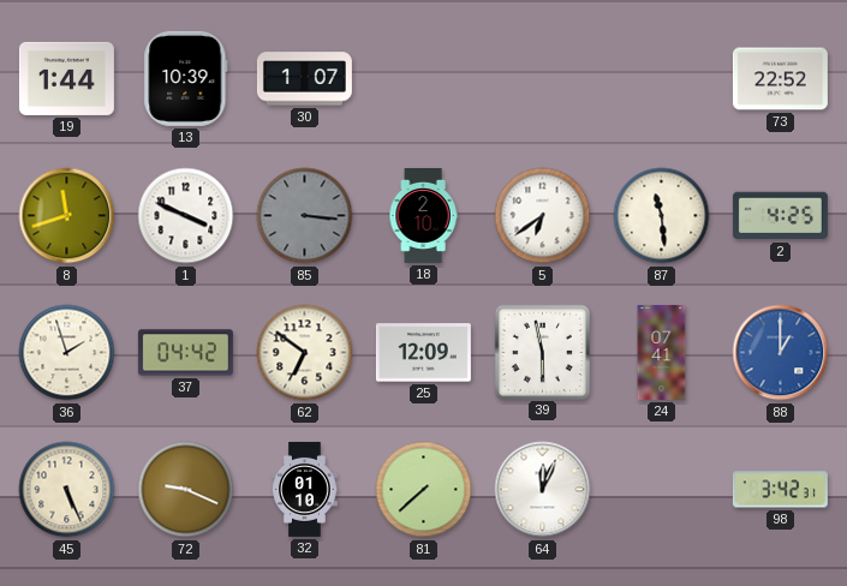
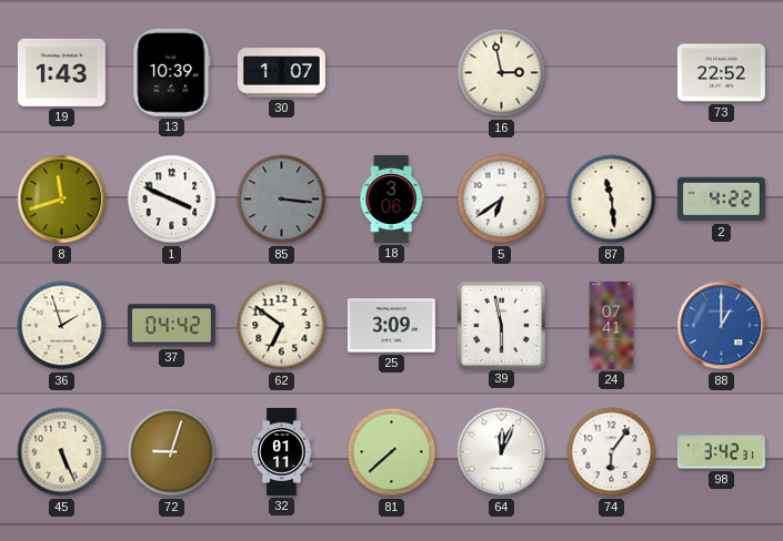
19: 1:44 -> 1:43 (61, 72)
16: none -> 2:58 (502, 73)
18: 2:10 -> 3:06 (391, 198)
2: 4:25 -> 4:22 (721, 200)
25: 12:09 -> 3:09 (391, 326)
72: 9:19 -> 9:03 (172, 452)
32: 01:10 -> 01:11 (282, 451)
74: none -> 6:06 (612, 452)
